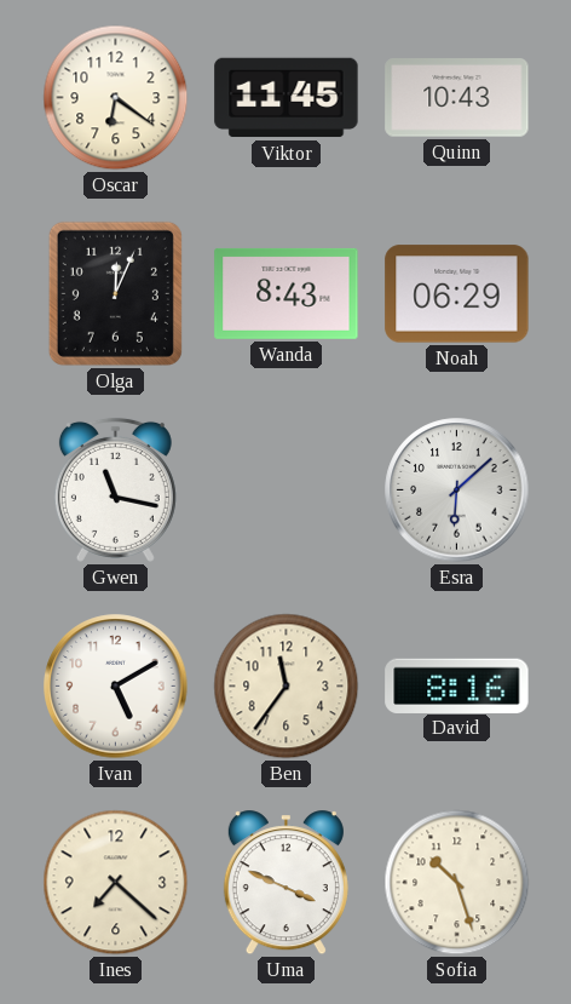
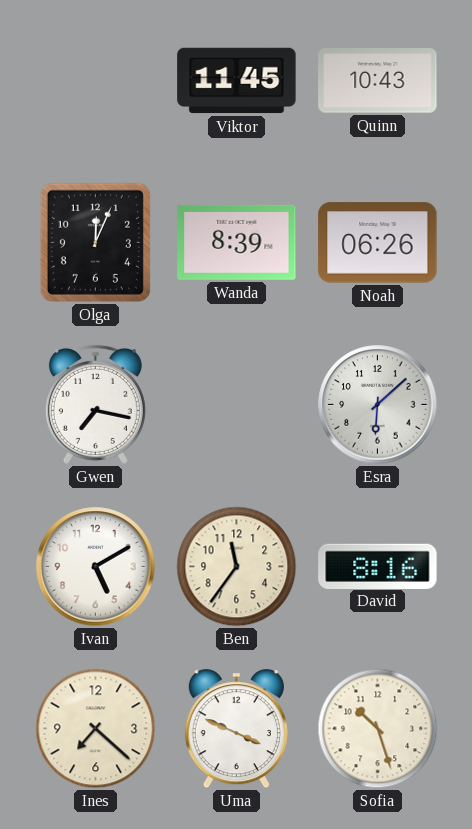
Oscar: 6:21 -> none (116, 98)
Wanda: 8:43 -> 8:39 (237, 242)
Noah: 06:29 -> 06:26 (378, 243)
Gwen: 11:17 -> 7:17 (95, 404)
